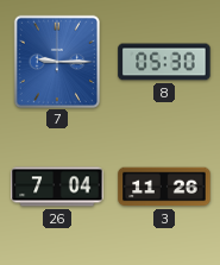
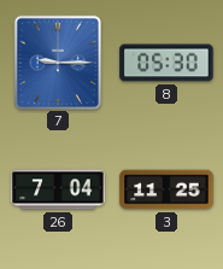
3: 11:26 -> 11:25 (166, 189)
